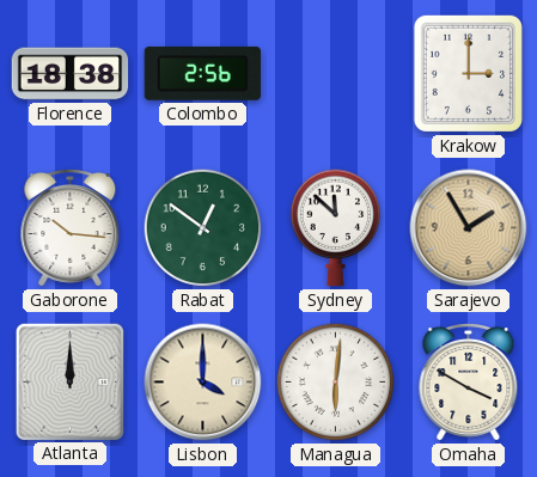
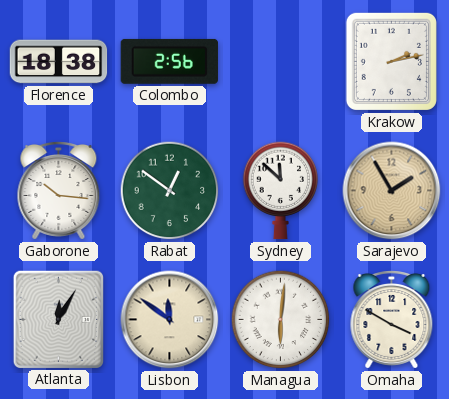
Krakow: 3:00 -> 2:13 (391, 61)
Atlanta: 12:00 -> 12:05 (58, 319)
Lisbon: 4:00 -> 11:51 (170, 320)
